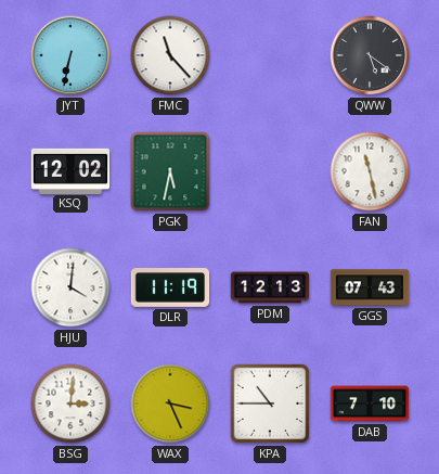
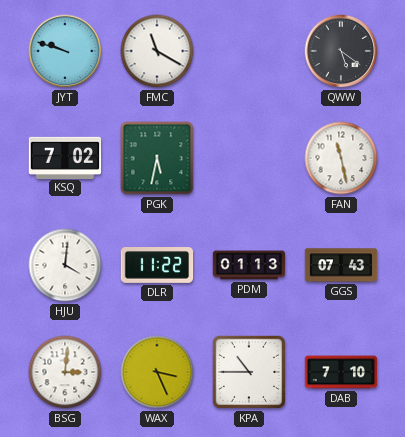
JYT: 6:32 -> 9:48 (65, 51)
FMC: 11:23 -> 11:20 (157, 51)
KSQ: 12:02 -> 7:02 (65, 157)
DLR: 11:19 -> 11:22 (157, 265)
PDM: 12:13 -> 01:13 (249, 265)
